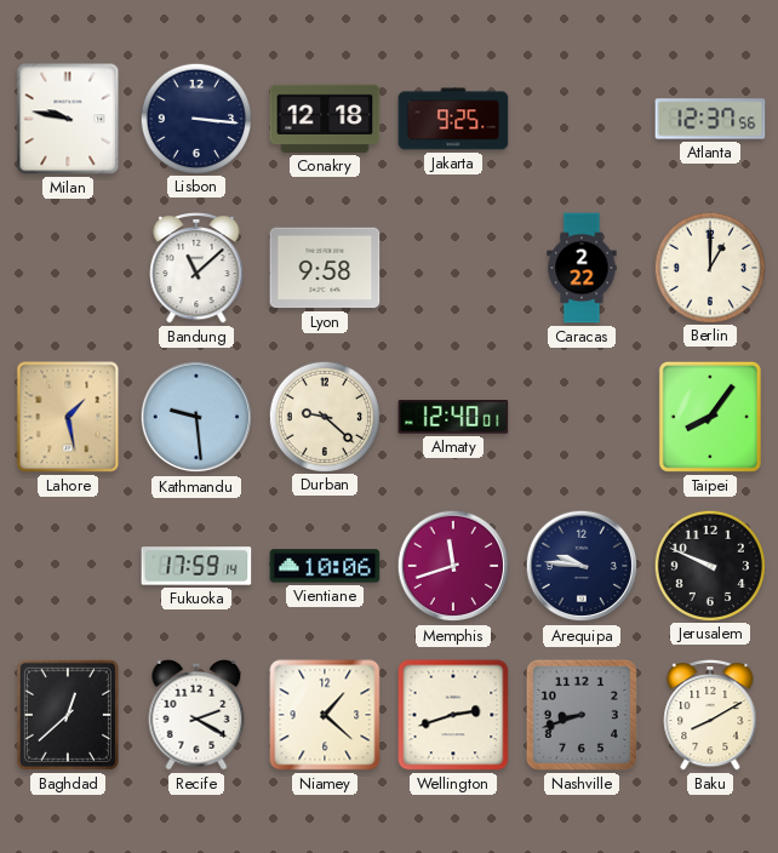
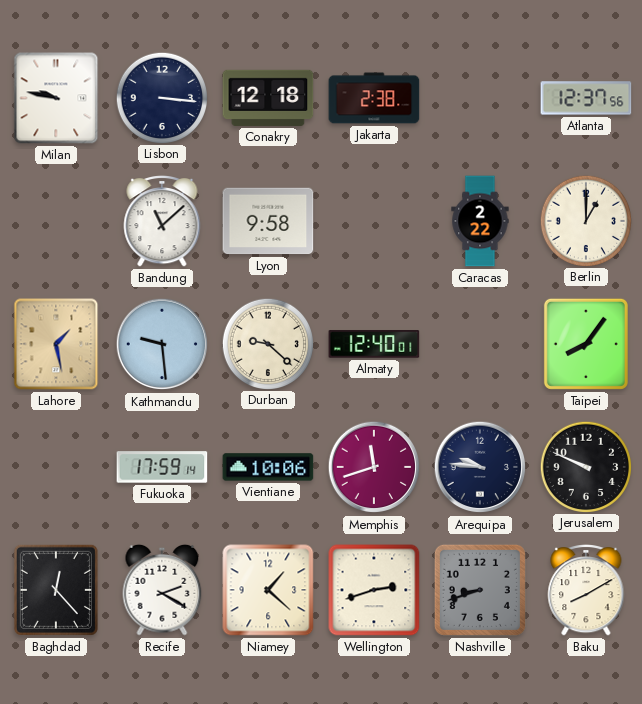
Jakarta: 9:25 -> 2:38 (374, 98)
Baghdad: 12:38 -> 12:23 (56, 590)
